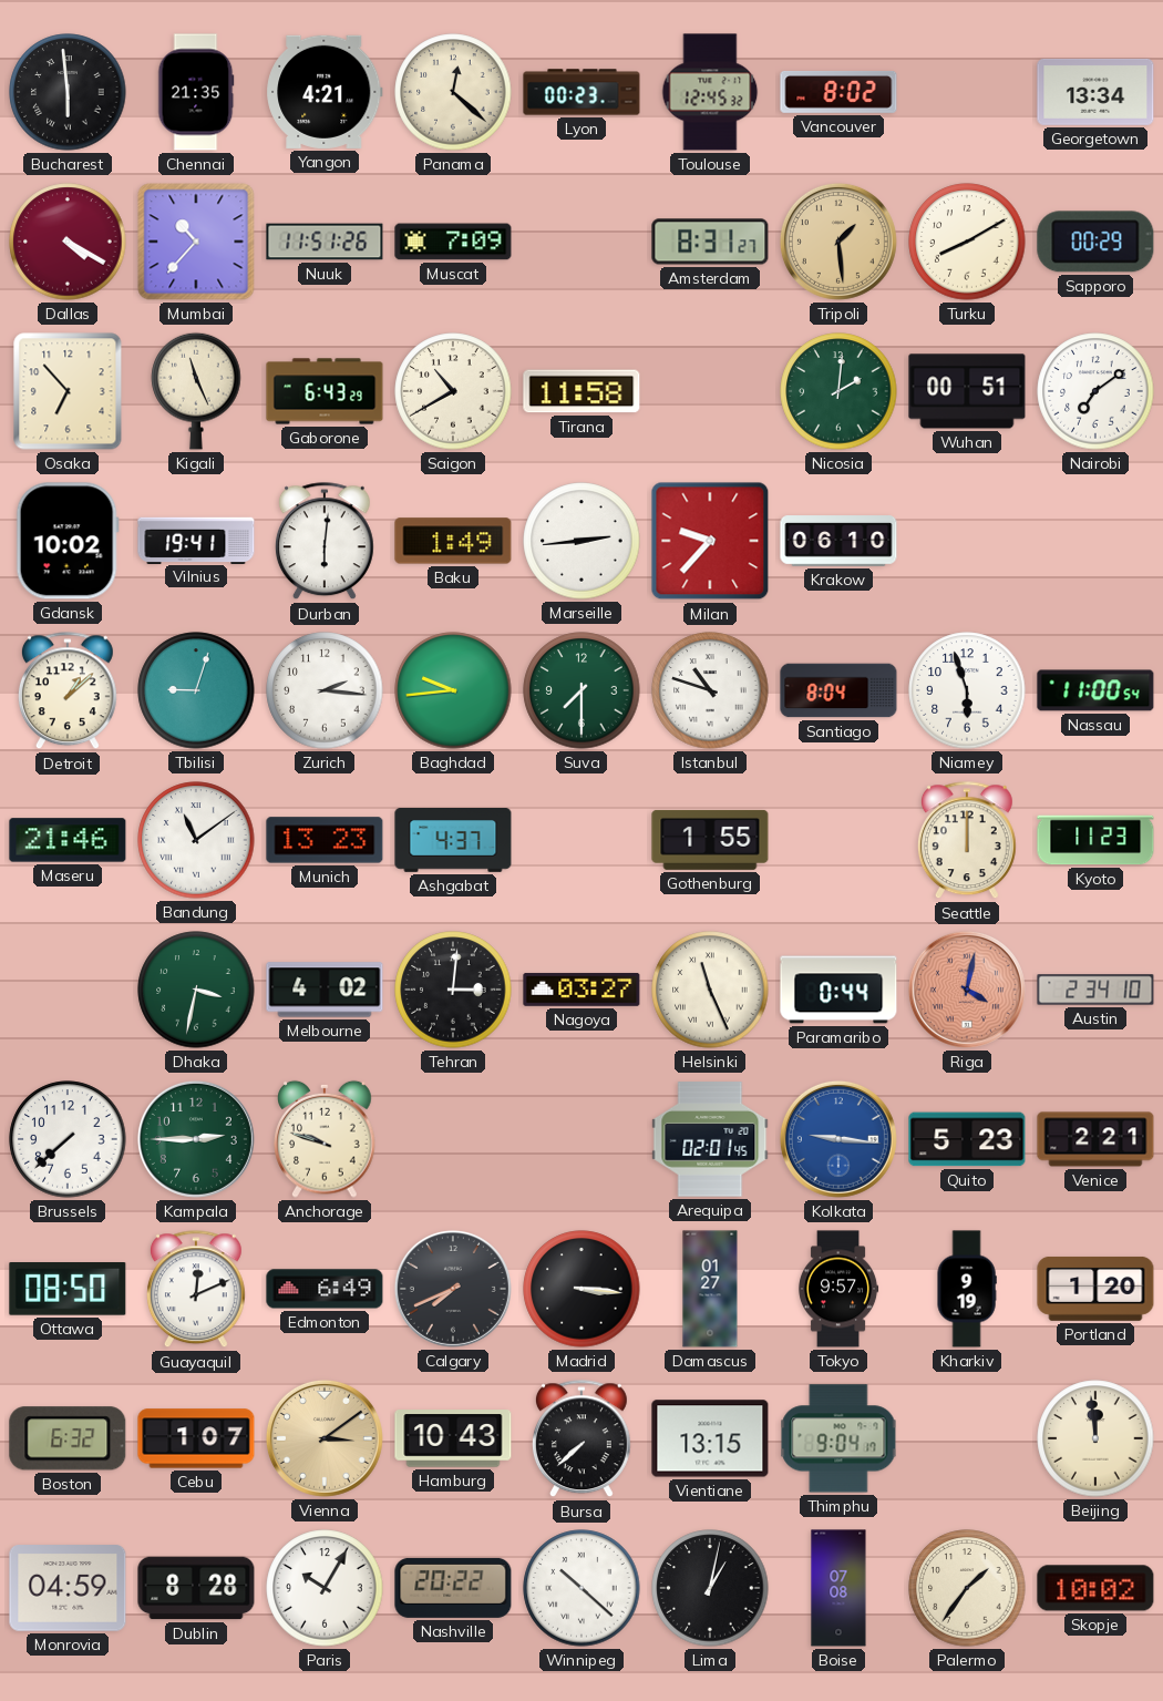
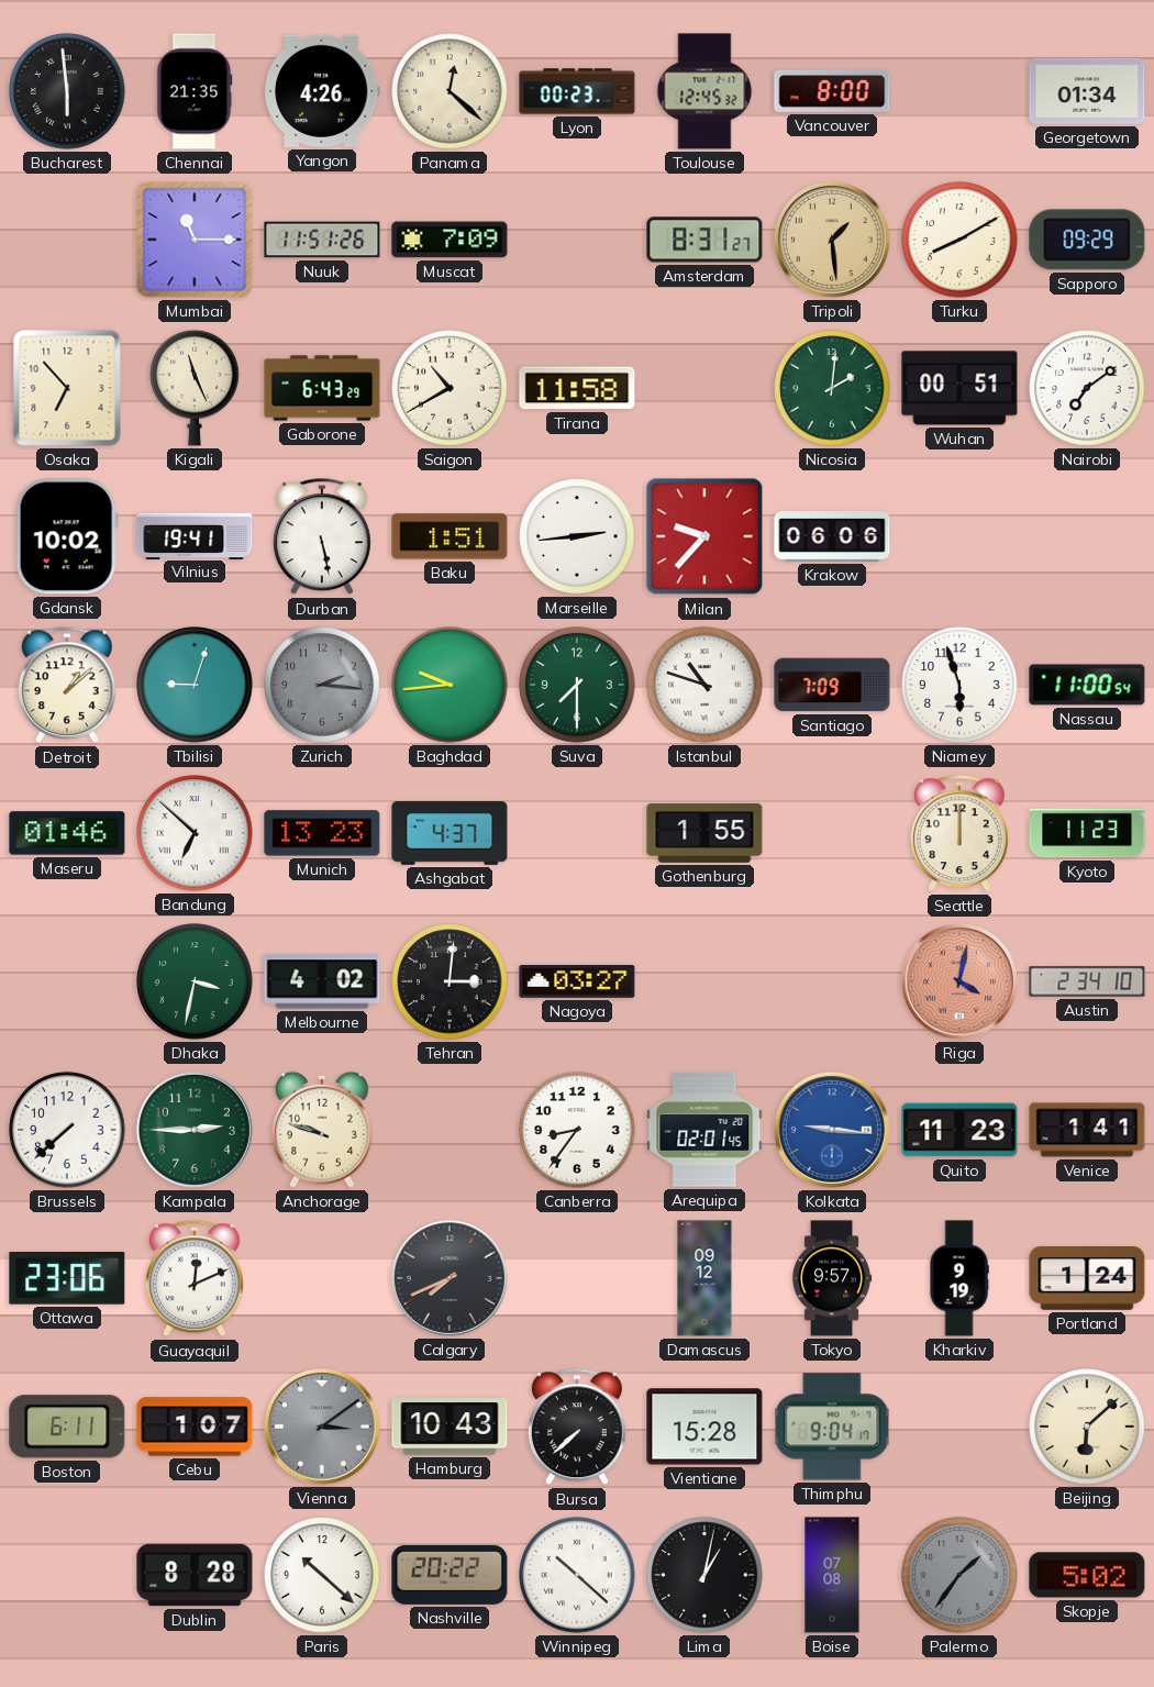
Yangon: 4:21 -> 4:26 (322, 91)
Vancouver: 8:02 -> 8:00 (832, 91)
Georgetown: 13:34 -> 01:34 (1087, 91)
Dallas: 4:20 -> none (68, 242)
Mumbai: 10:37 -> 11:15 (195, 240)
Sapporo: 00:29 -> 09:29 (1087, 240)
Durban: 6:01 -> 5:28 (322, 537)
Baku: 1:49 -> 1:51 (450, 536)
Krakow: 06:10 -> 06:06 (832, 536)
Zurich dial: white -> grey (322, 685)
Santiago: 8:04 -> 7:09 (832, 685)
Maseru: 21:46 -> 01:46 (67, 833)
Bandung: 11:09 -> 6:52 (195, 833)
Helsinki: 11:26 -> none (710, 990)
Paramaribo: 0:44 -> none (838, 990)
Canberra: none -> 8:36 (577, 1130)
Quito: 5:23 -> 11:23 (959, 1130)
Venice: 2:21 -> 1:41 (1087, 1130)
Ottawa: 08:50 -> 23:06 (67, 1279)
Edmonton: 6:49 -> none (325, 1289)
Madrid: 3:16 -> none (581, 1289)
Damascus: 01:27 -> 09:12 (704, 1278)
Portland: 1:20 -> 1:24 (1087, 1278)
Boston: 6:32 -> 6:11 (67, 1427)
Vienna dial: champagne -> grey (322, 1427)
Vientiane: 13:15 -> 15:28 (704, 1427)
Beijing: 11:59 -> 6:08 (1087, 1427)
Monrovia: 04:59 -> none (68, 1588)
Paris: 10:05 -> 10:22 (322, 1575)
Palermo dial: cream -> grey (959, 1575)
Skopje: 10:02 -> 5:02 (1087, 1575)
